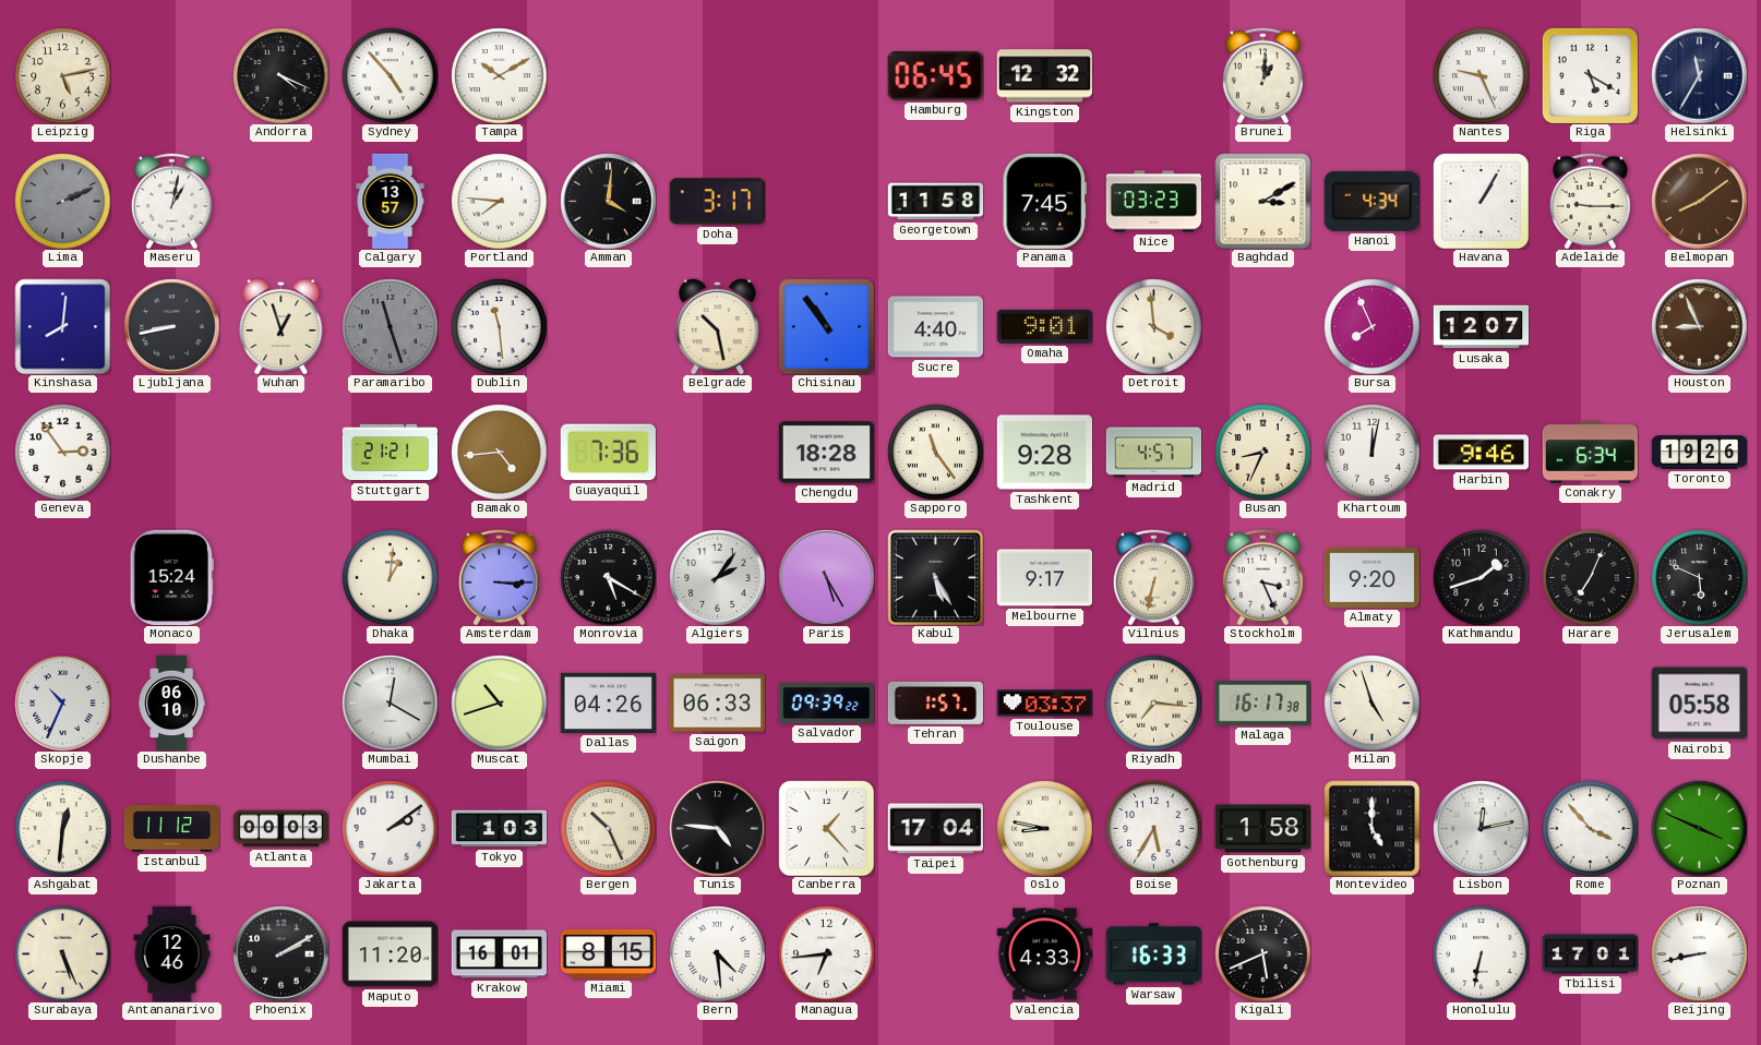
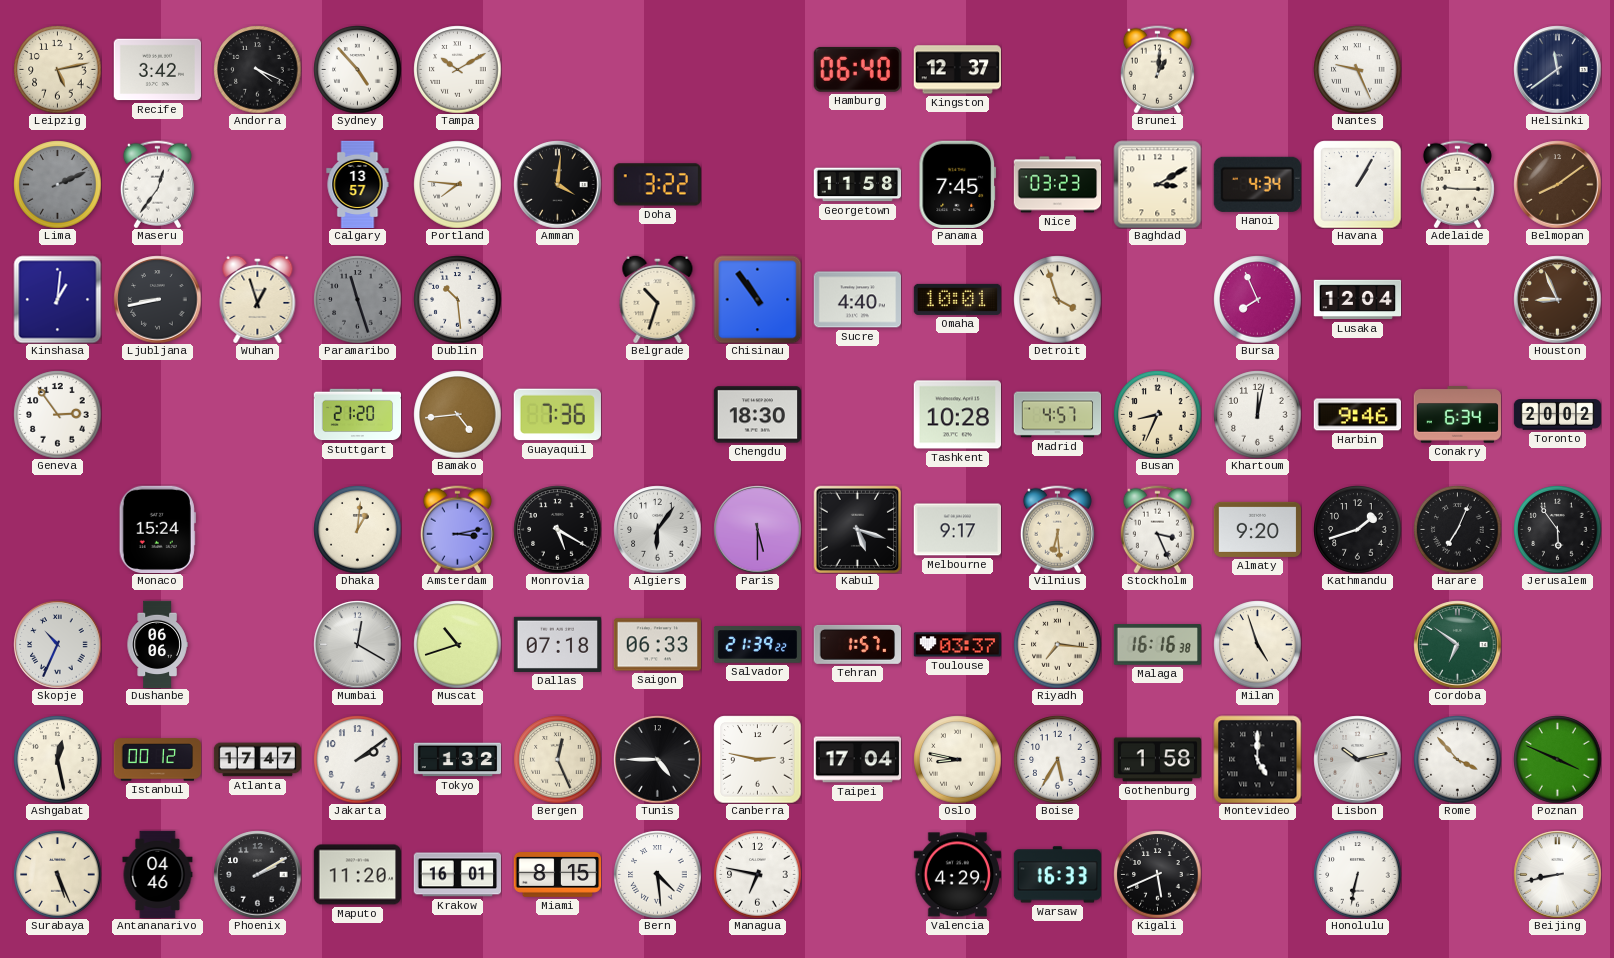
Recife: none -> 3:42 (157, 70)
Hamburg: 06:45 -> 06:40 (857, 69)
Kingston: 12:32 -> 12:37 (957, 70)
Riga: 5:20 -> none (1590, 75)
Helsinki: 11:35 -> 11:39 (1557, 69)
Maseru: 1:02 -> 12:36 (157, 184)
Doha: 3:17 -> 3:22 (657, 185)
Kinshasa: 8:01 -> 1:01 (57, 299)
Dublin: 11:29 -> 10:29 (457, 299)
Belgrade: 10:28 -> 10:33 (658, 299)
Omaha: 9:01 -> 10:01 (957, 299)
Detroit: 3:59 -> 3:57 (1057, 299)
Lusaka: 12:07 -> 12:04 (1357, 300)
Stuttgart: 21:21 -> 21:20 (357, 415)
Chengdu: 18:28 -> 18:30 (757, 415)
Sapporo: 11:24 -> none (935, 452)
Tashkent: 9:28 -> 10:28 (957, 415)
Toronto: 19:26 -> 20:02 (1557, 415)
Amsterdam: 3:15 -> 3:13 (457, 529)
Algiers: 2:06 -> 6:06 (657, 529)
Paris: 5:25 -> 5:30 (757, 529)
Kabul: 5:25 -> 5:18 (857, 529)
Vilnius: 6:32 -> 6:29 (1057, 529)
Jerusalem: 5:49 -> 5:54 (1557, 529)
Dushanbe: 06:10 -> 06:06 (157, 644)
Dallas: 04:26 -> 07:18 (557, 644)
Salvador: 09:39 -> 21:39 (757, 645)
Malaga: 16:17 -> 16:16 (1157, 645)
Cordoba: none -> 6:51 (1457, 644)
Nairobi: 05:58 -> none (1699, 704)
Ashgabat: 12:31 -> 12:28 (57, 759)
Istanbul: 11:12 -> 00:12 (157, 760)
Atlanta: 00:03 -> 17:47 (257, 760)
Tokyo: 1:03 -> 1:32 (457, 760)
Bergen: 10:26 -> 12:26 (557, 759)
Tunis: 4:46 -> 4:45 (657, 759)
Canberra: 1:23 -> 2:47 (757, 759)
Lisbon: 12:13 -> 10:13 (1357, 759)
Antananarivo: 12:46 -> 04:46 (158, 874)
Managua: 6:44 -> 6:47 (757, 874)
Valencia: 4:33 -> 4:29 (957, 875)
Tbilisi: 17:01 -> none (1590, 954)
